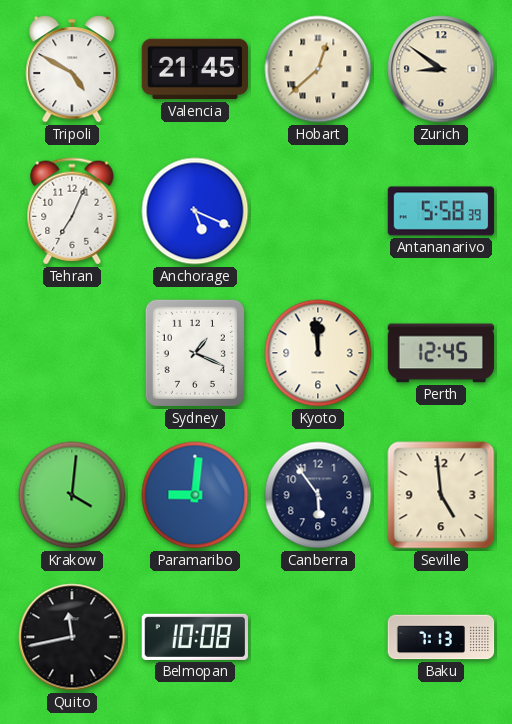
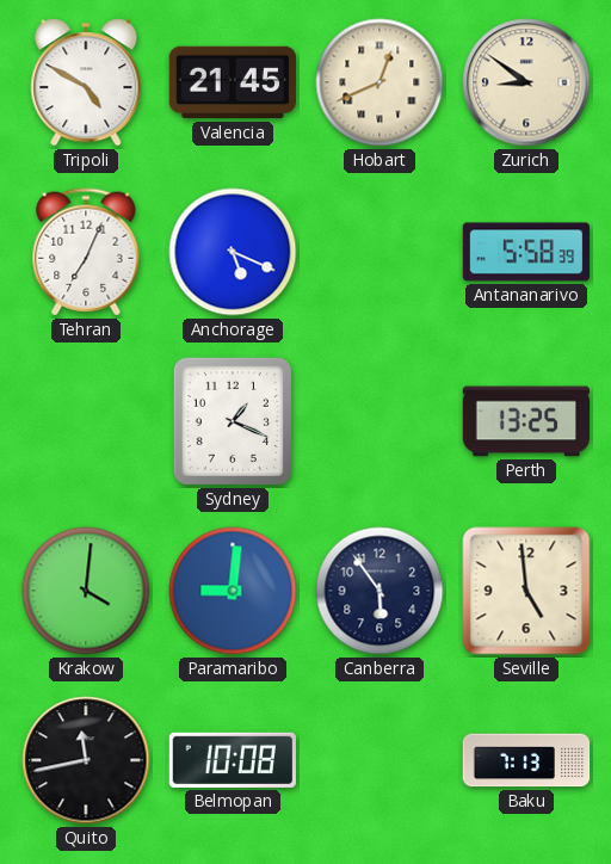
Hobart: 12:38 -> 12:41 (379, 82)
Kyoto: 11:59 -> none (318, 353)
Perth: 12:45 -> 13:25 (526, 421)
